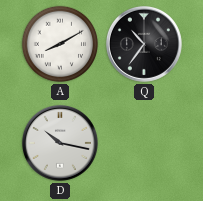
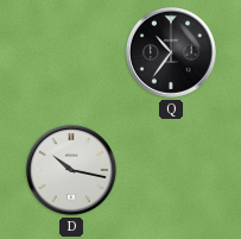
A: 8:10 -> none (60, 44)
